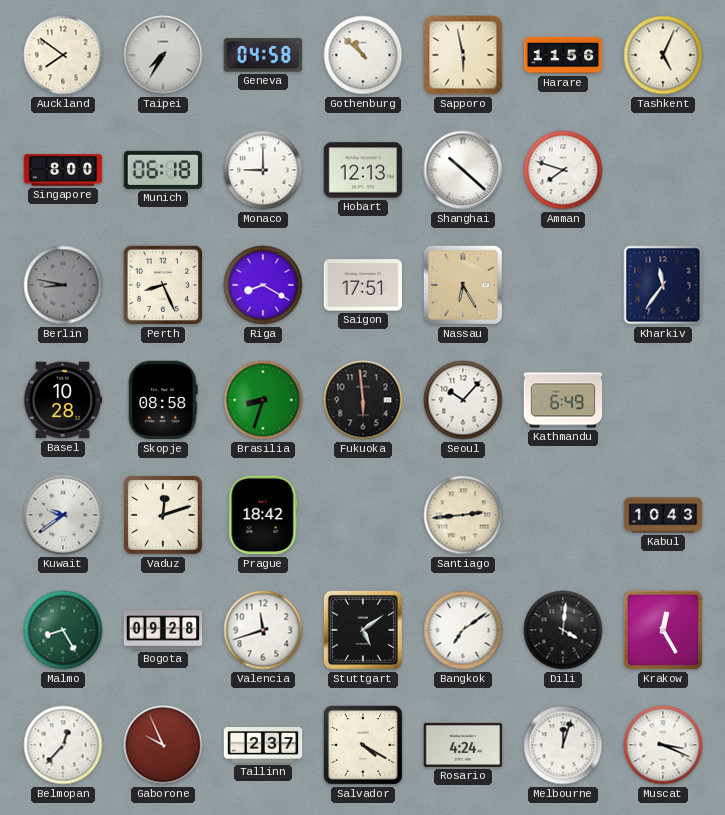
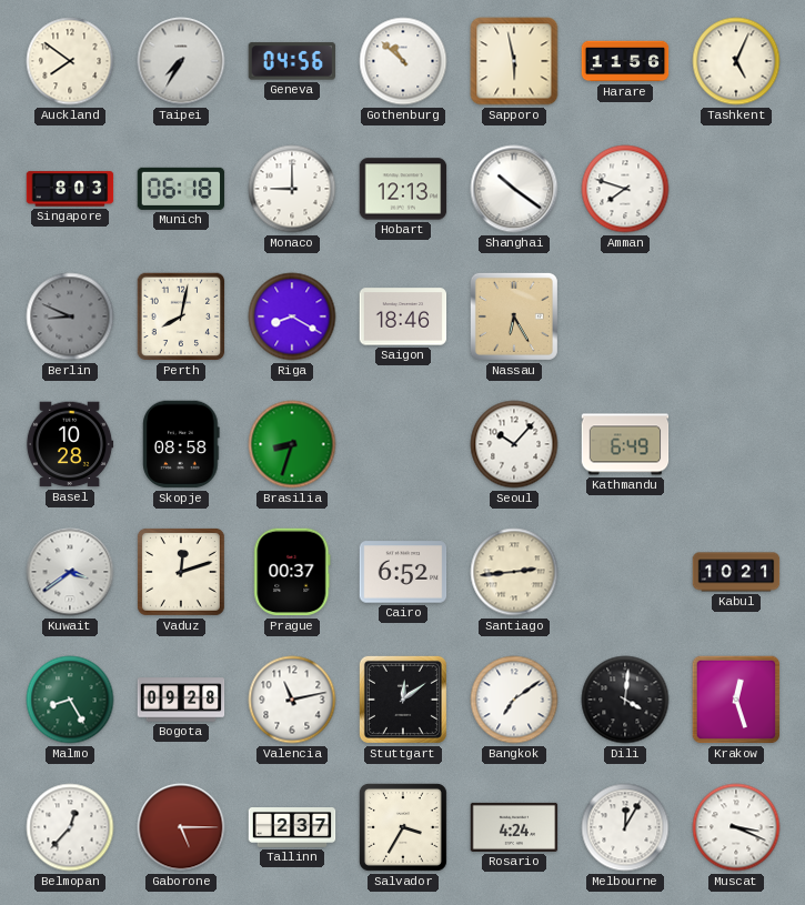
Geneva: 04:58 -> 04:56 (291, 61)
Singapore: 8:00 -> 8:03 (70, 189)
Shanghai: 10:22 -> 10:21 (514, 189)
Berlin: 8:47 -> 8:49 (70, 316)
Perth: 8:26 -> 8:02 (181, 316)
Saigon: 17:51 -> 18:46 (403, 316)
Kharkiv: 11:36 -> none (663, 285)
Fukuoka: 5:59 -> none (363, 400)
Kuwait: 9:39 -> 3:39 (70, 572)
Prague: 18:42 -> 00:37 (292, 572)
Cairo: none -> 6:52 (403, 572)
Kabul: 10:43 -> 10:21 (736, 572)
Valencia: 11:42 -> 11:13 (292, 700)
Stuttgart: 5:09 -> 12:09 (403, 700)
Krakow: 12:25 -> 12:27 (736, 700)
Gaborone: 9:56 -> 5:15 (181, 827)
Salvador: 4:20 -> 3:35 (403, 827)
Melbourne: 12:03 -> 12:05 (625, 827)
